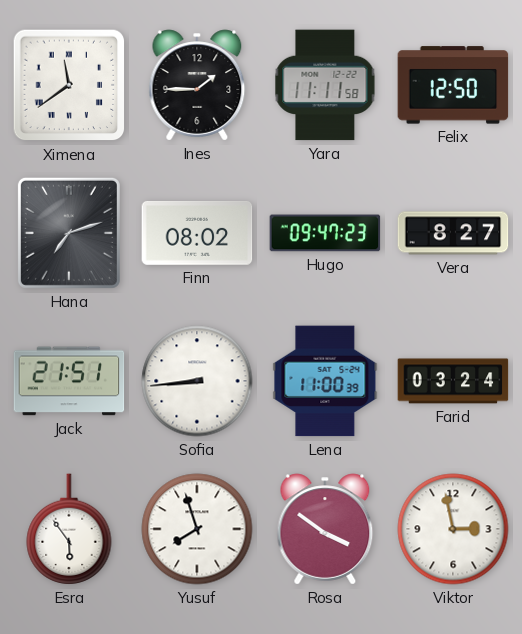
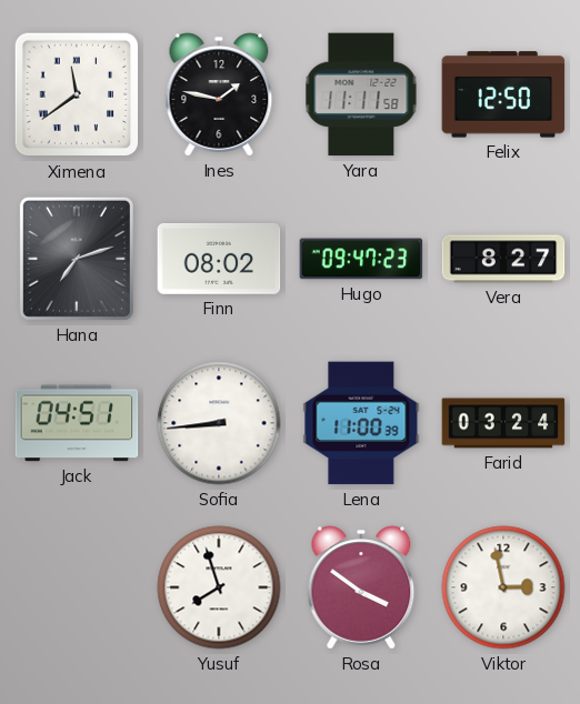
Ines: 1:45 -> 1:47 (219, 94)
Jack: 21:51 -> 04:51 (77, 423)
Esra: 5:54 -> none (69, 529)
